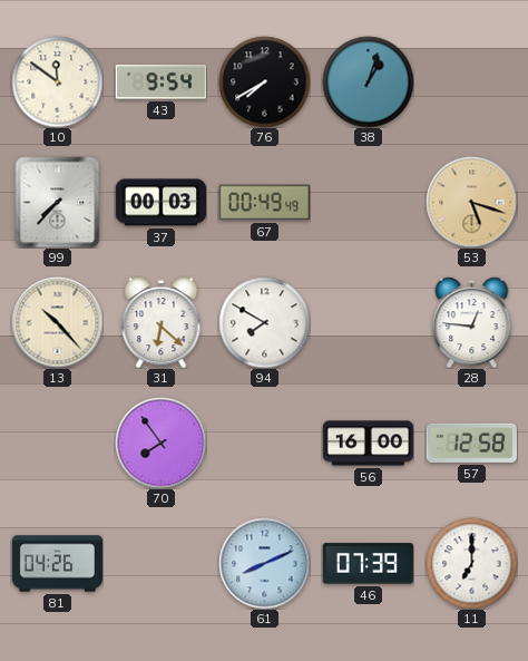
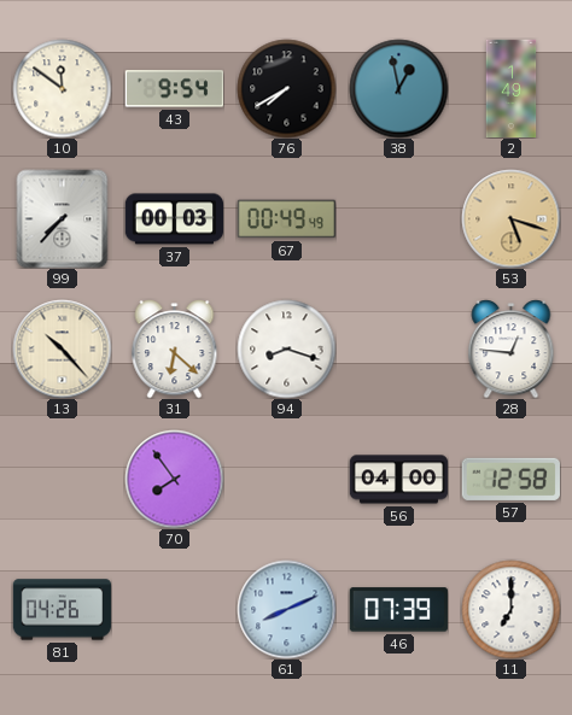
38: 1:03 -> 12:58 (398, 88)
2: none -> 1:49 (512, 88)
94: 7:50 -> 8:18 (286, 348)
56: 16:00 -> 04:00 (398, 480)
